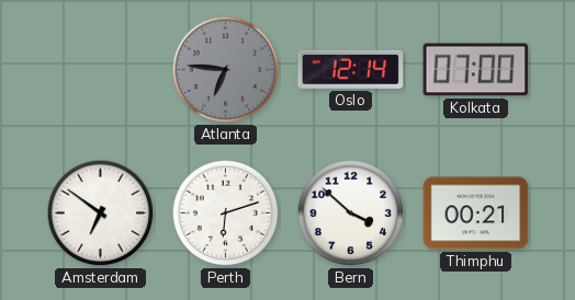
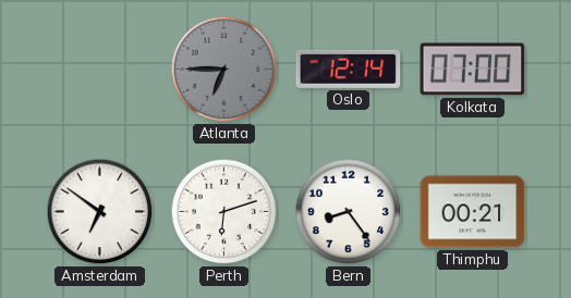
Atlanta: 6:46 -> 6:45 (224, 70)
Bern: 3:52 -> 8:24 (349, 212)
